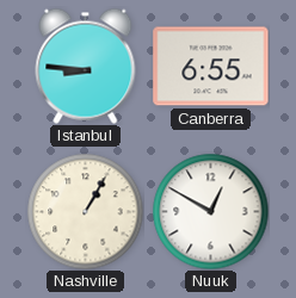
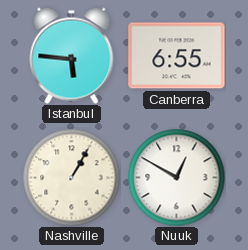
Istanbul: 8:46 -> 5:46 (72, 55)
